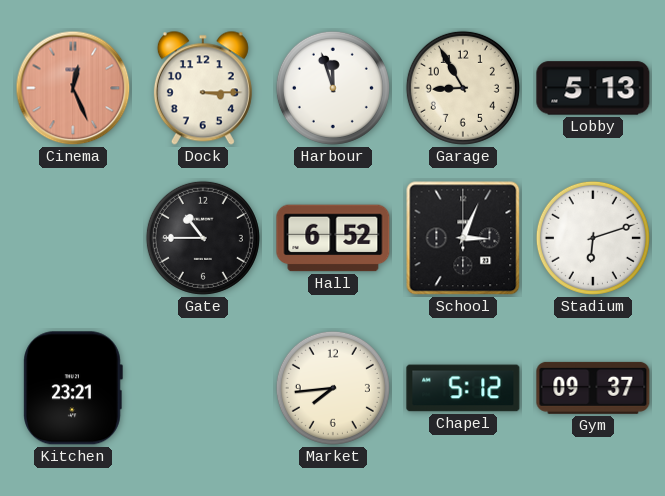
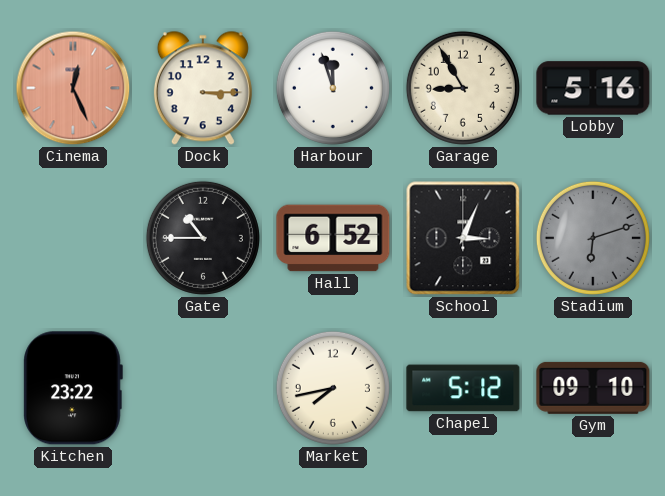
Lobby: 5:13 -> 5:16 (593, 88)
Stadium dial: white -> grey (593, 238)
Kitchen: 23:21 -> 23:22 (73, 388)
Market: 7:44 -> 7:43 (333, 388)
Gym: 09:37 -> 09:10 (593, 388)
